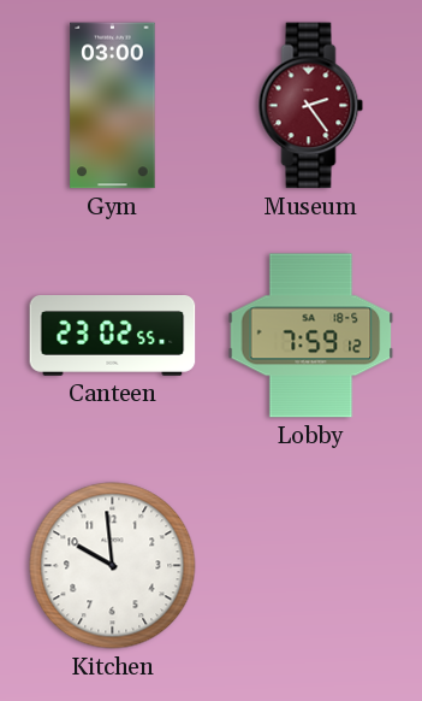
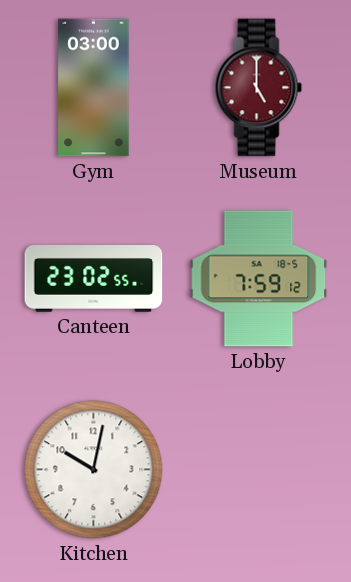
Museum: 2:24 -> 5:00 (259, 88)
Kitchen: 9:59 -> 10:02 (94, 470)
